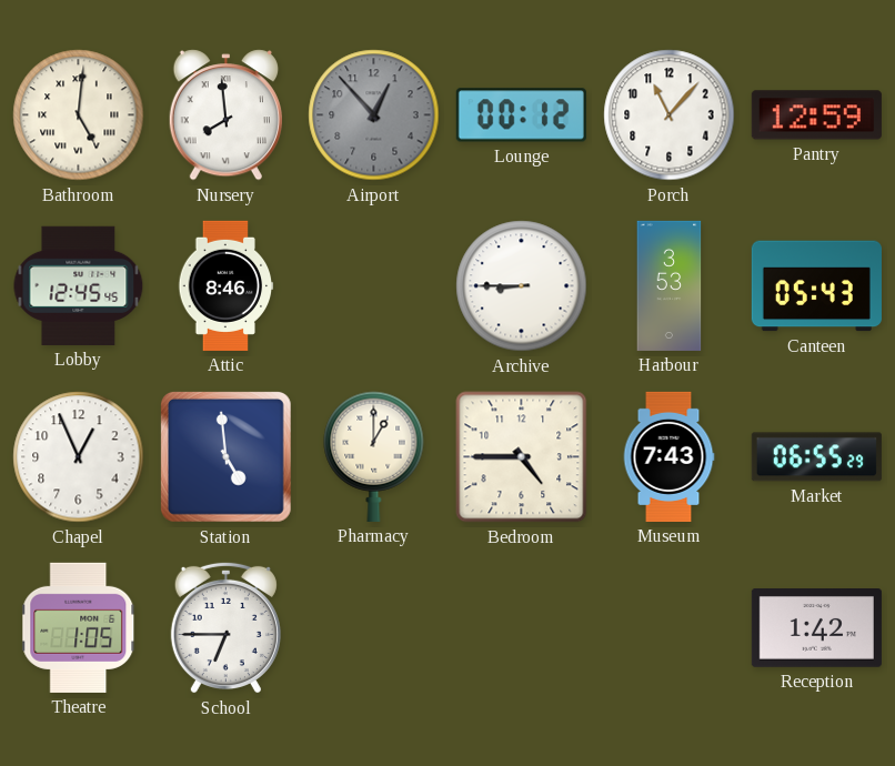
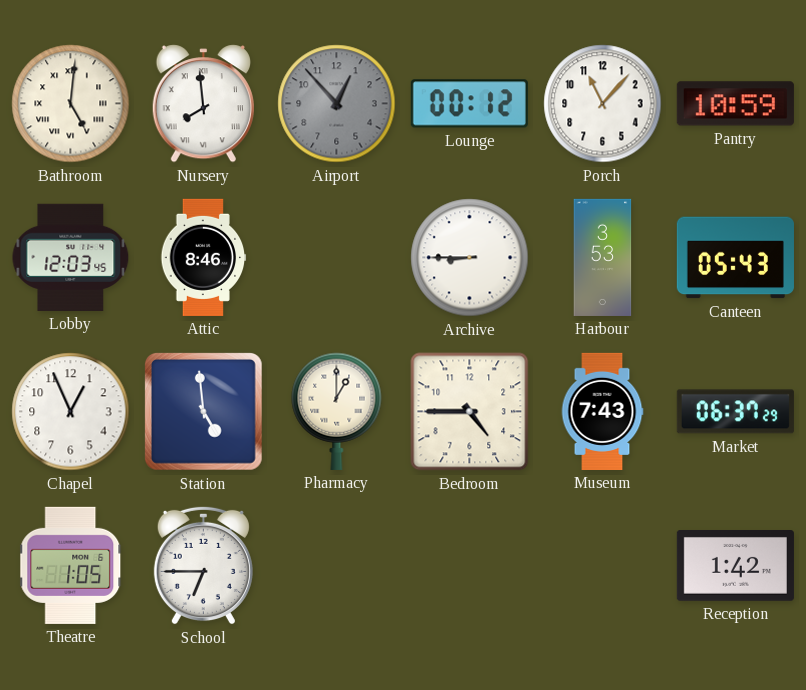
Pantry: 12:59 -> 10:59 (735, 104)
Lobby: 12:45 -> 12:03 (71, 257)
Market: 06:55 -> 06:37 (735, 412)
